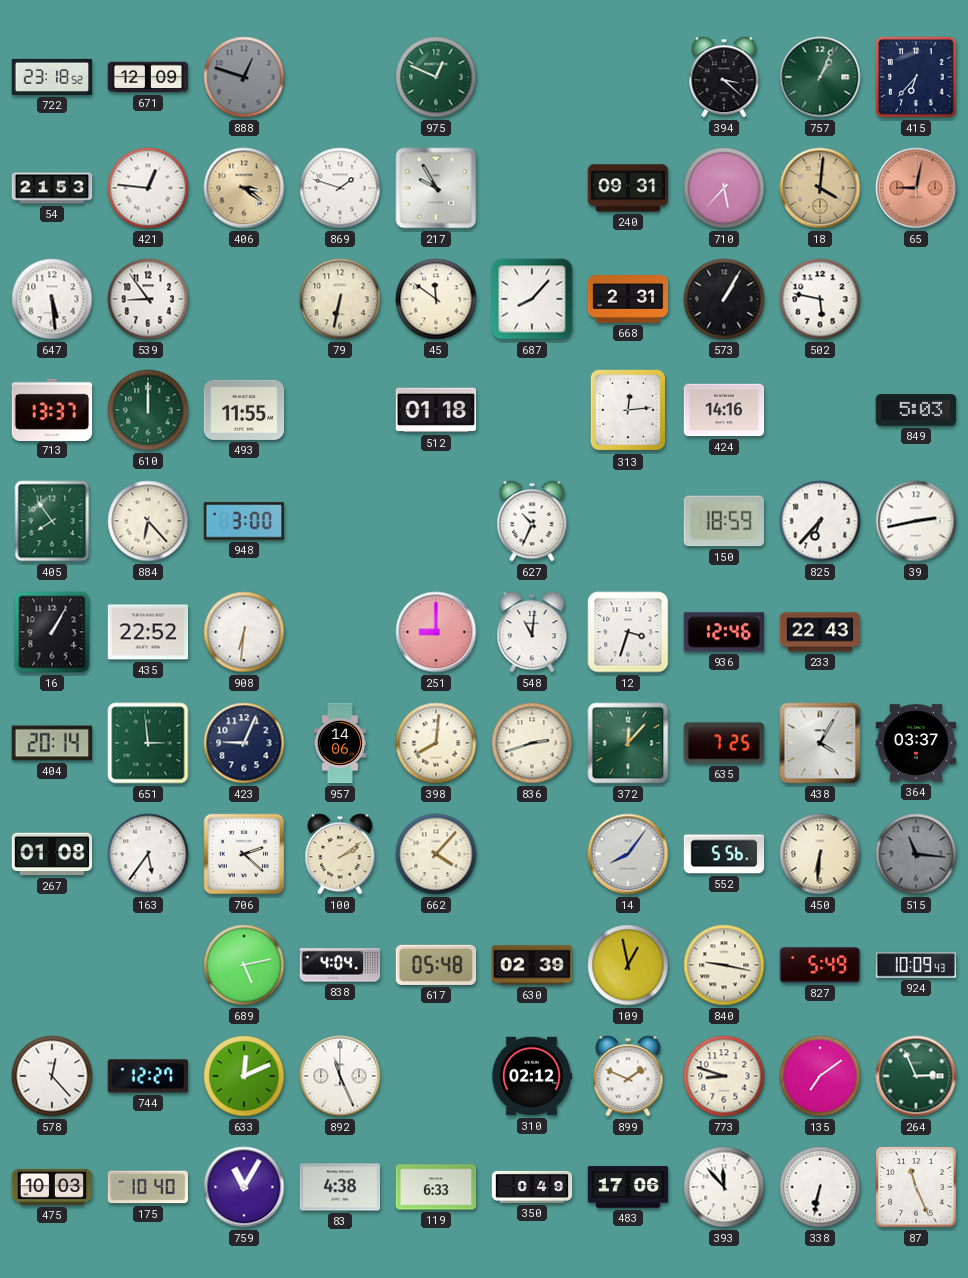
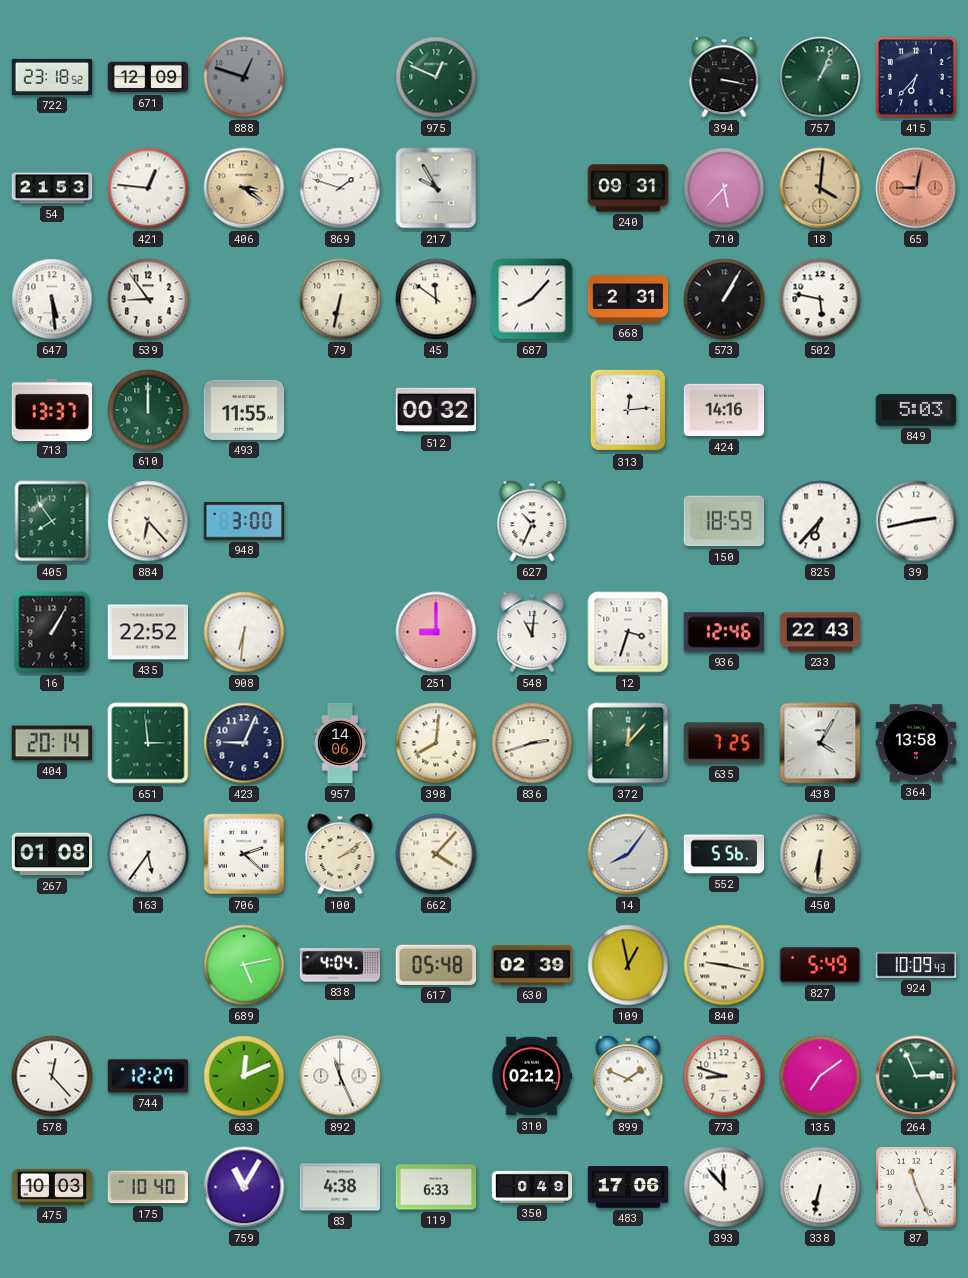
394: 3:22 -> 3:17 (724, 77)
512: 01:18 -> 00:32 (436, 410)
364: 03:37 -> 13:58 (916, 743)
515: 11:16 -> none (916, 854)
